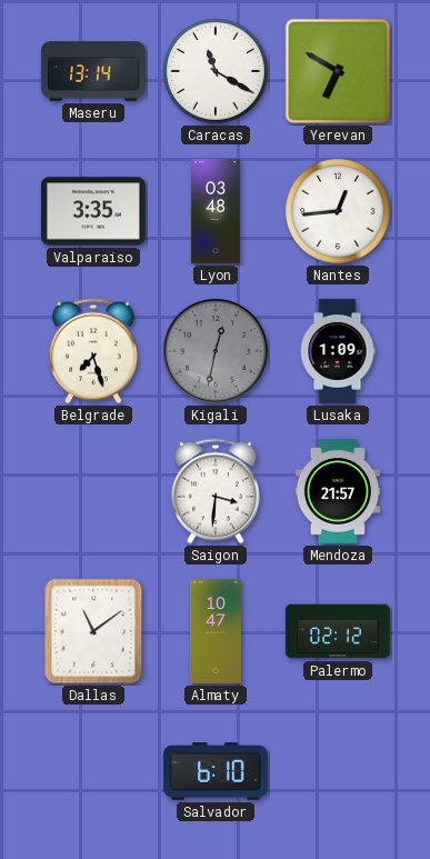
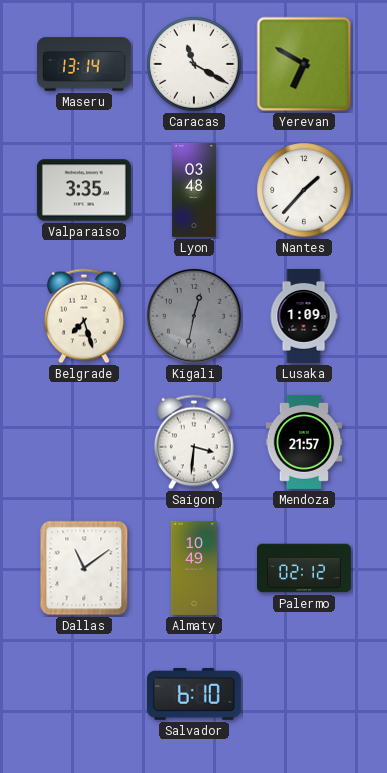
Nantes: 12:44 -> 1:37 (304, 190)
Almaty: 10:47 -> 10:49 (194, 568)
